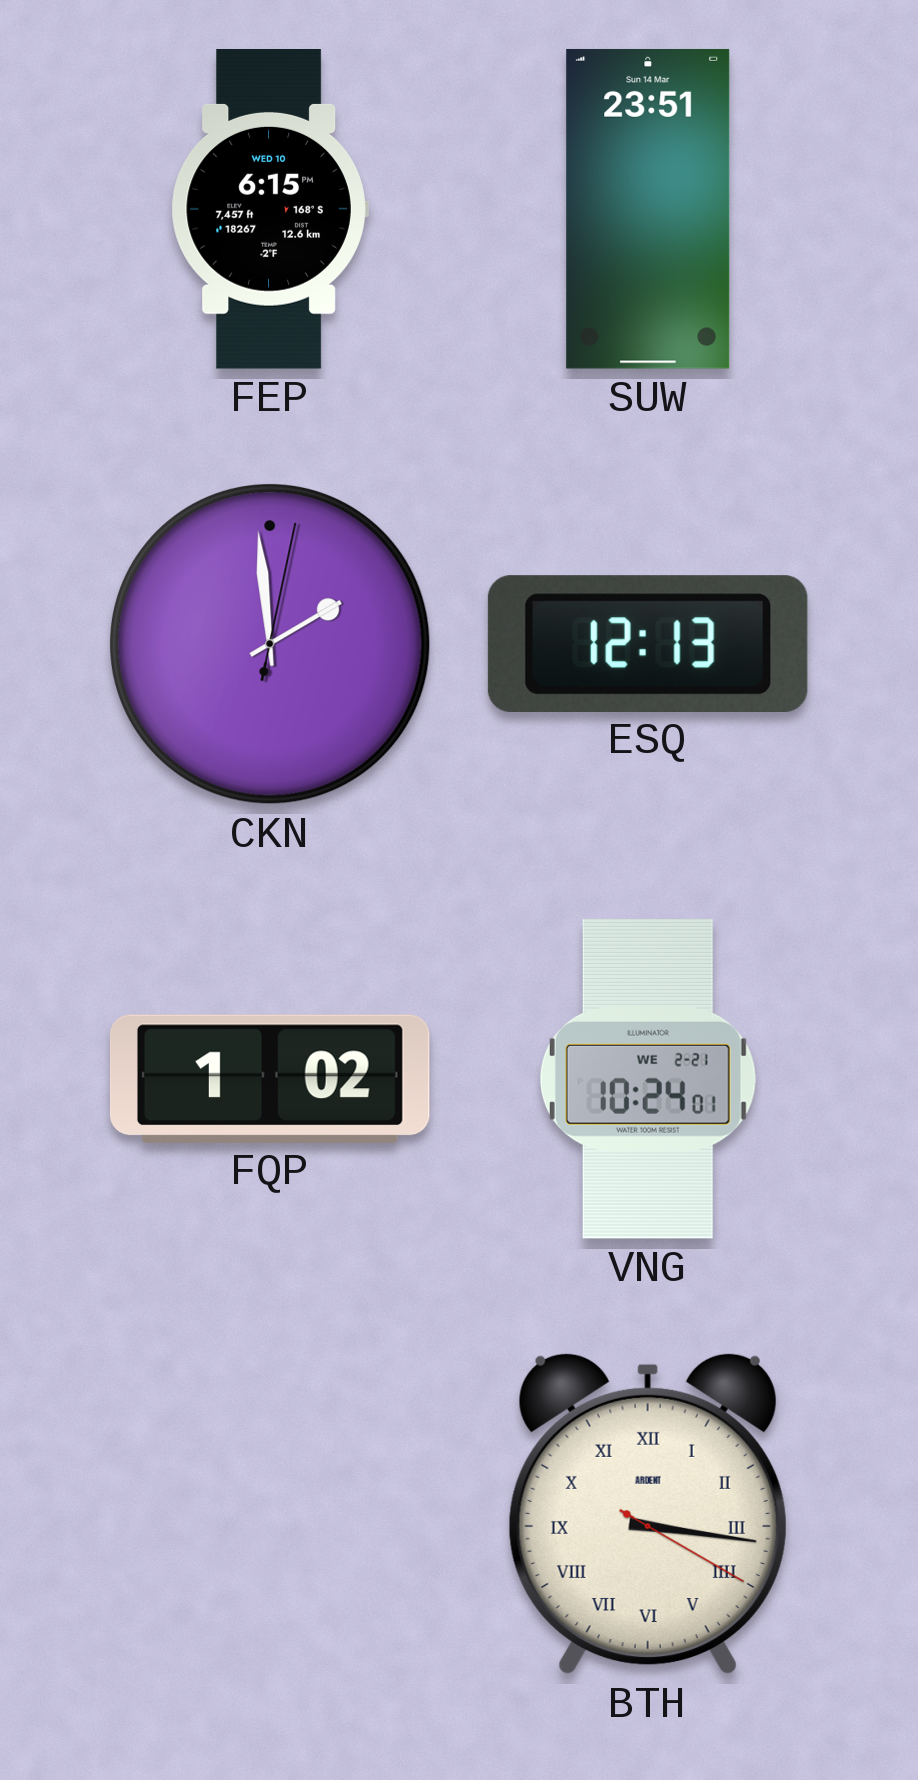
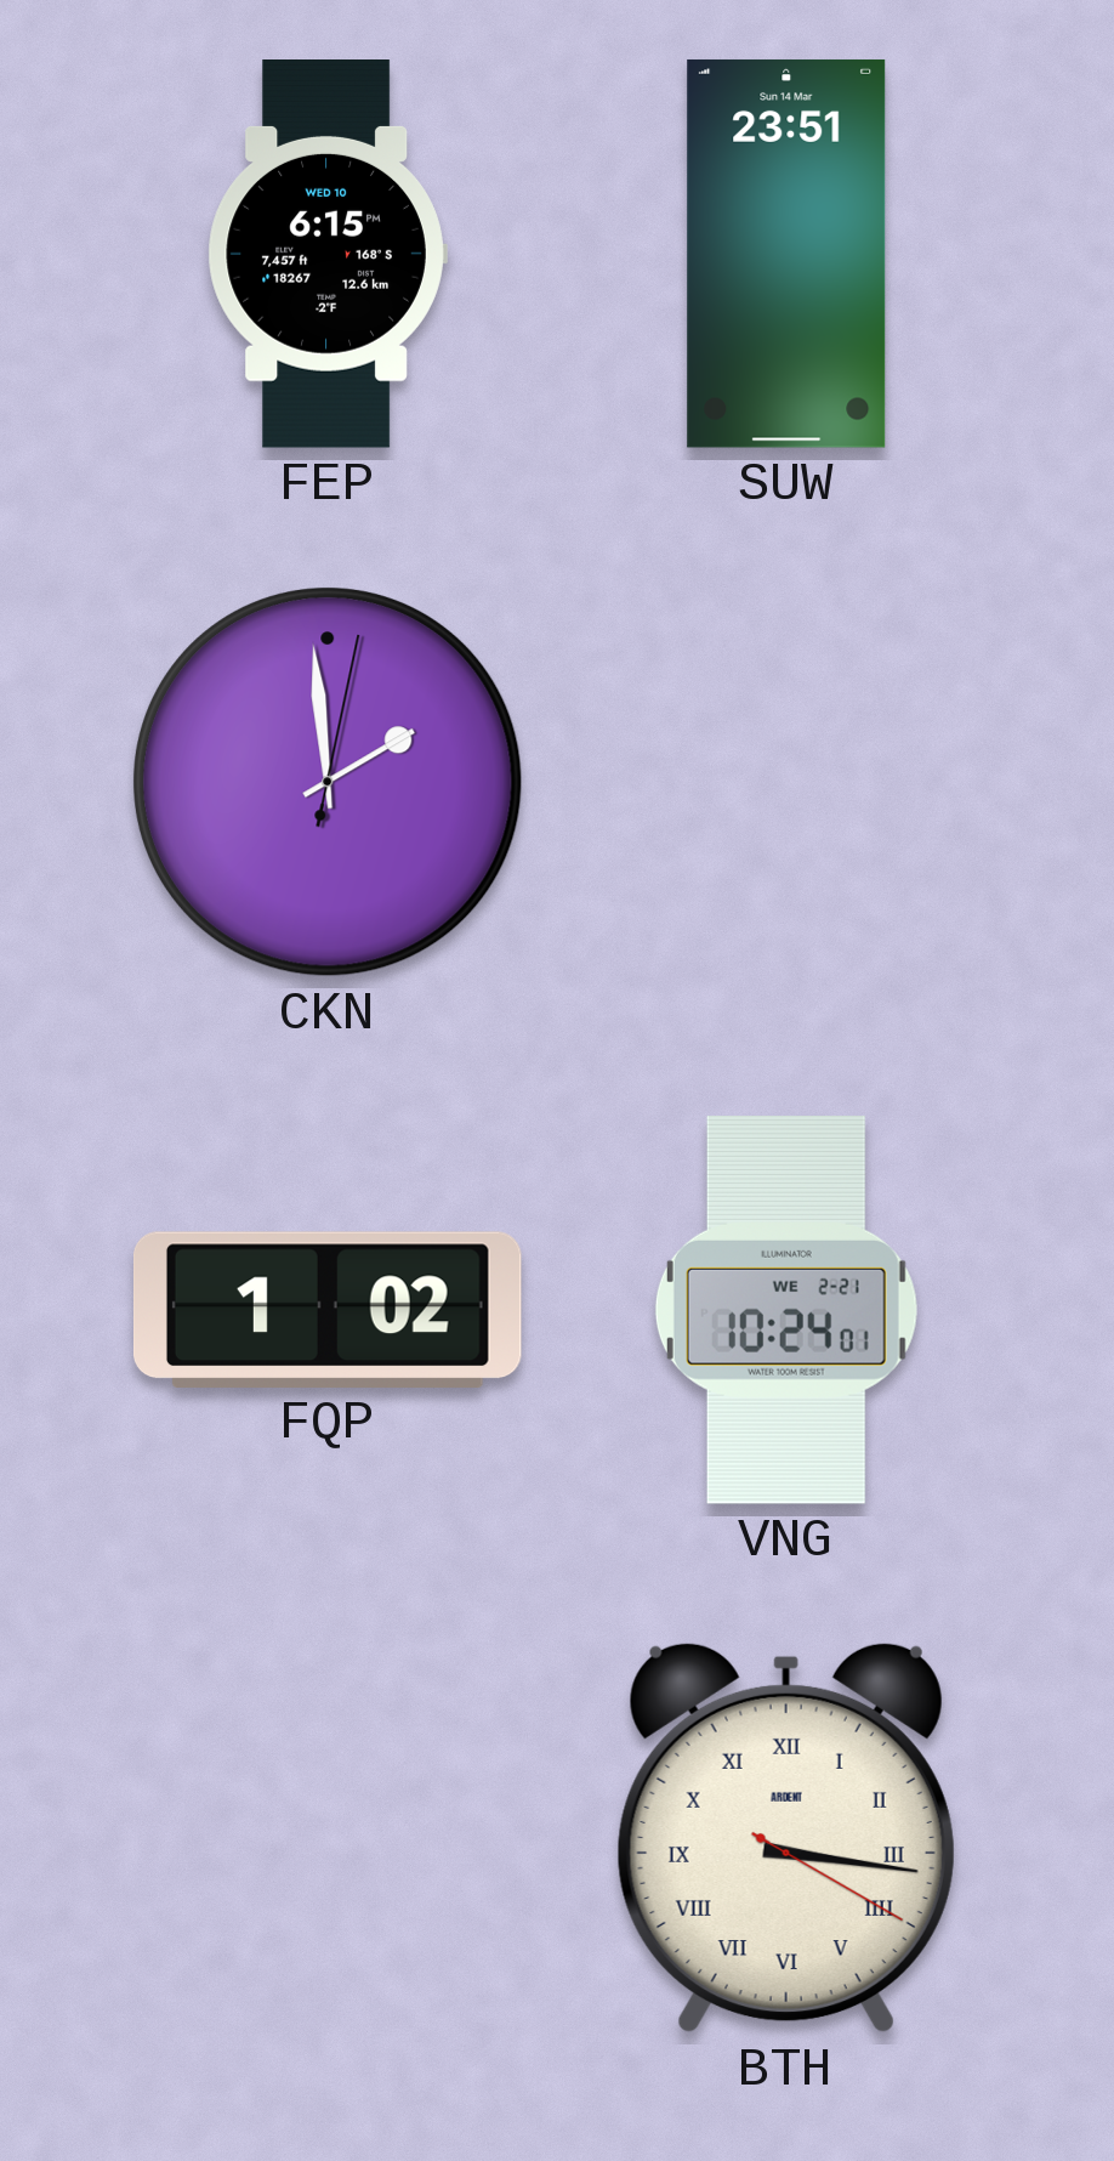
ESQ: 12:13 -> none (648, 643)
